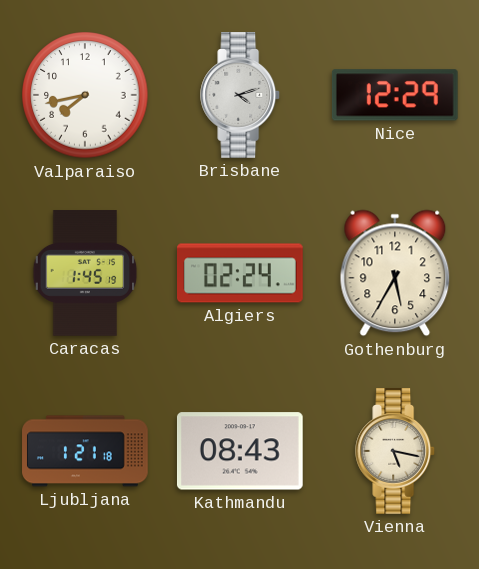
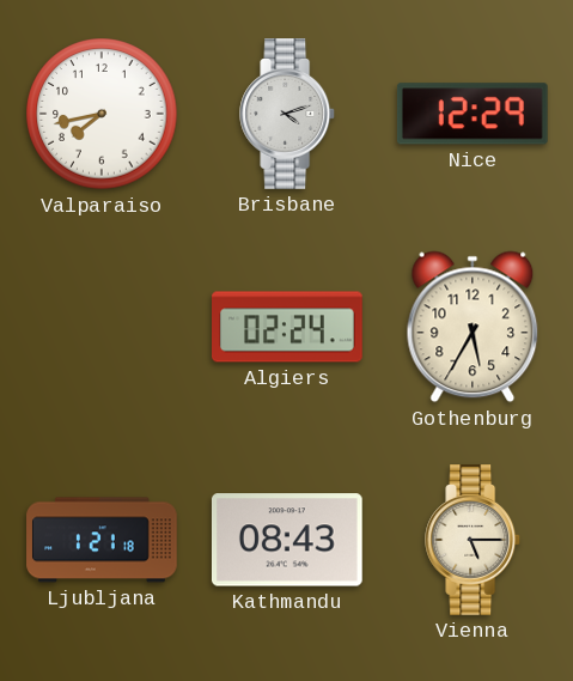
Caracas: 1:45 -> none (85, 273)
Vienna: 5:17 -> 5:15 (474, 541)
